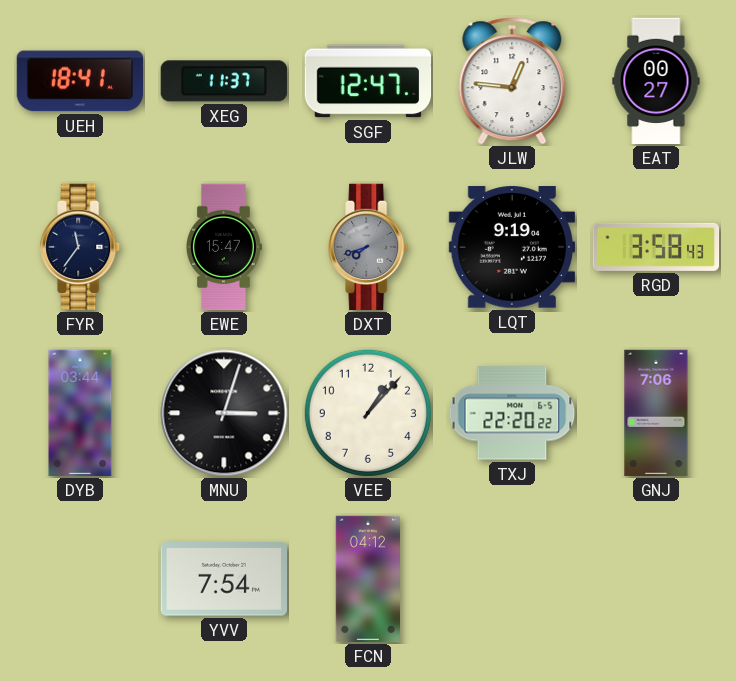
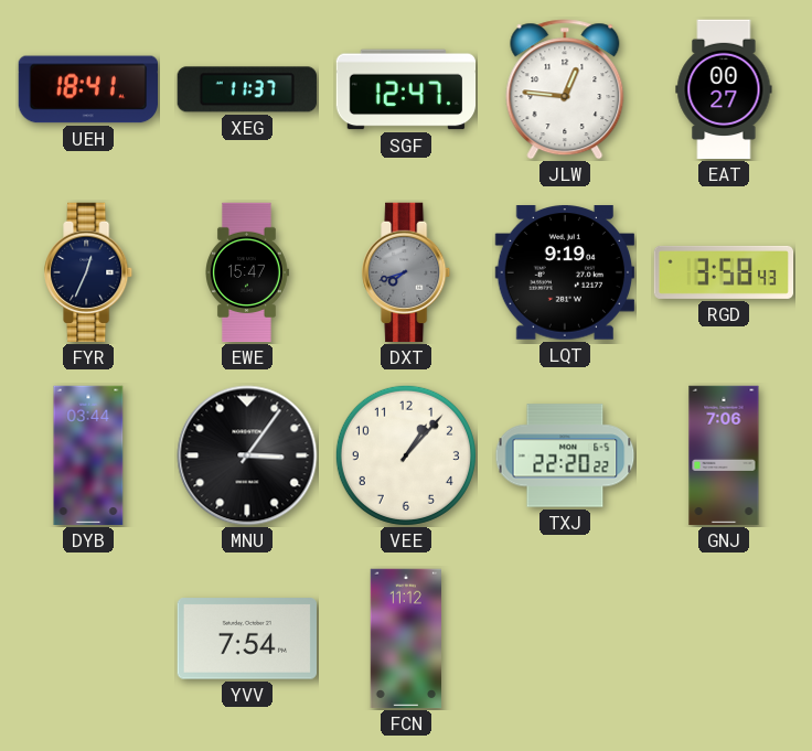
FYR: 11:36 -> 12:34 (89, 272)
MNU: 3:03 -> 3:06 (247, 455)
FCN: 04:12 -> 11:12 (405, 639)
